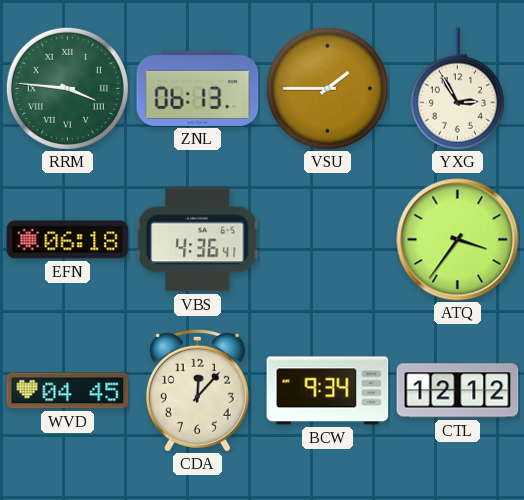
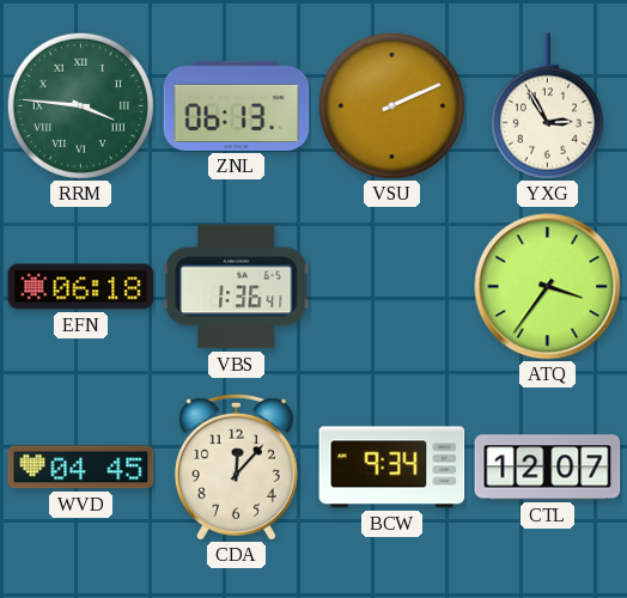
VSU: 1:45 -> 2:11 (391, 105)
VBS: 4:36 -> 1:36 (237, 287)
CTL: 12:12 -> 12:07 (548, 468)
